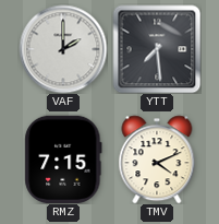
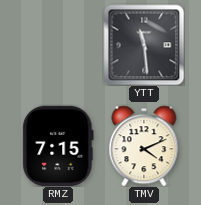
VAF: 2:00 -> none (63, 49)
YTT: 7:29 -> 11:29 (144, 45)
